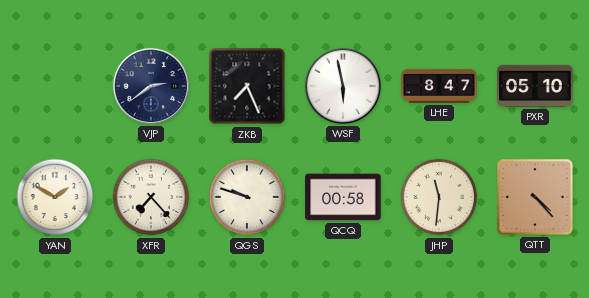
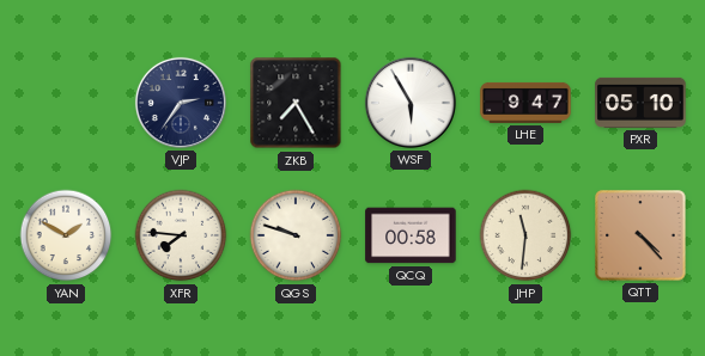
VJP: 2:39 -> 2:36 (181, 103)
ZKB: 7:26 -> 7:25 (296, 103)
WSF: 5:58 -> 5:55 (411, 103)
LHE: 8:47 -> 9:47 (525, 103)
XFR: 7:23 -> 7:46 (181, 235)
